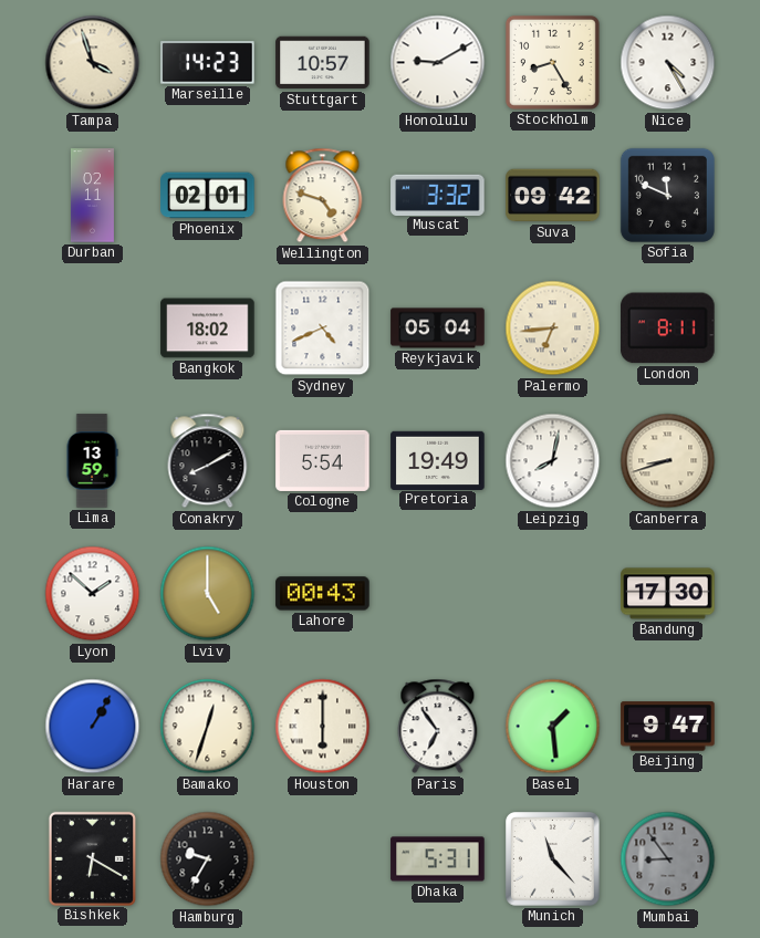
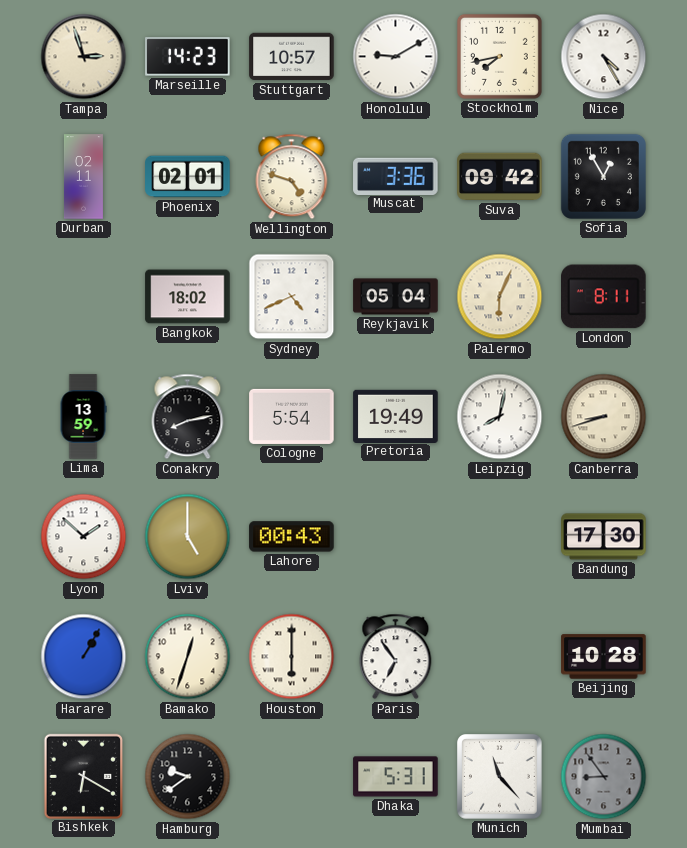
Tampa: 3:57 -> 2:57 (84, 57)
Stockholm: 8:25 -> 7:43 (499, 56)
Muscat: 3:32 -> 3:36 (396, 176)
Sofia: 11:49 -> 12:55 (603, 176)
Palermo: 6:44 -> 6:04 (500, 297)
Conakry: 8:10 -> 8:13 (188, 417)
Basel: 1:29 -> none (553, 727)
Beijing: 9:47 -> 10:28 (604, 657)
Hamburg: 9:35 -> 9:39 (188, 777)
